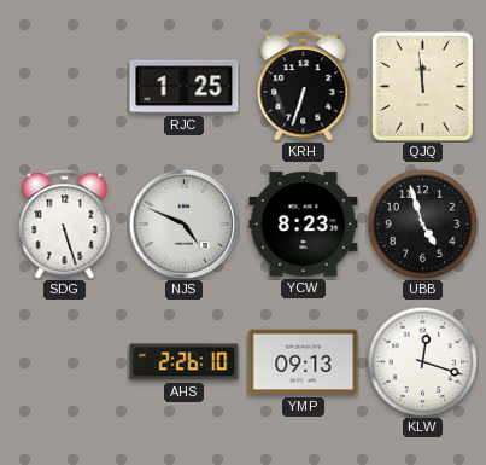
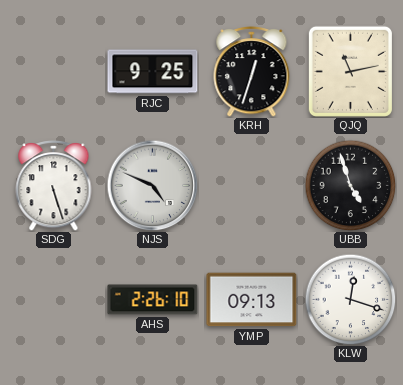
RJC: 1:25 -> 9:25 (153, 72)
KRH: 6:33 -> 12:33 (252, 72)
QJQ: 11:59 -> 11:13 (350, 71)
YCW: 8:23 -> none (304, 225)
